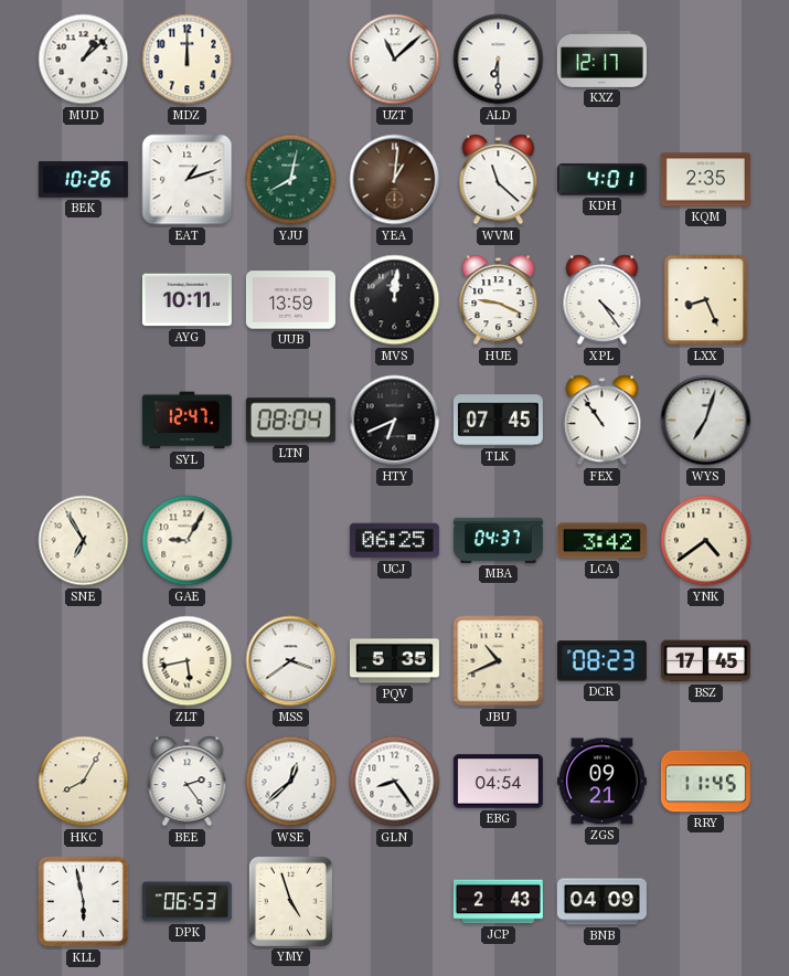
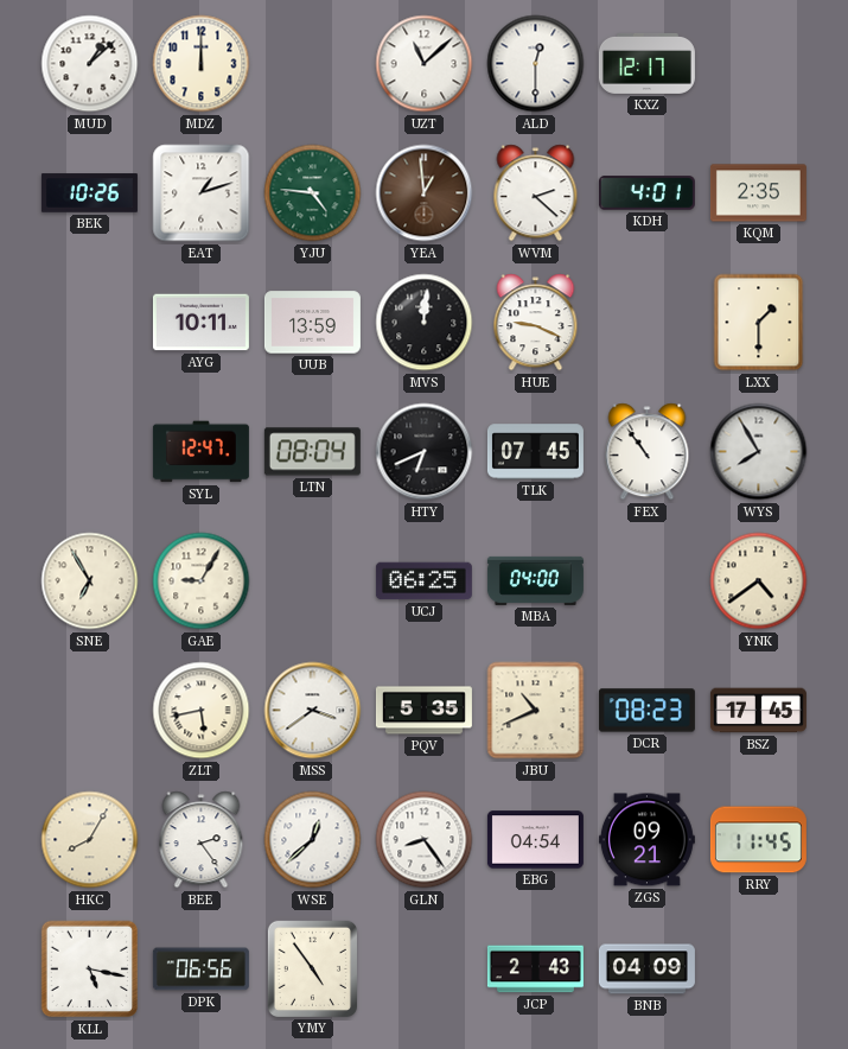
ALD: 6:30 -> 12:30 (536, 64)
YJU: 8:02 -> 4:46 (313, 193)
YEA: 1:01 -> 12:59 (425, 193)
WVM: 11:22 -> 2:22 (536, 193)
XPL: 4:24 -> none (603, 300)
LXX: 8:26 -> 1:30 (759, 323)
WYS: 7:03 -> 7:55 (759, 452)
MBA: 04:37 -> 04:00 (535, 580)
LCA: 3:42 -> none (601, 541)
KLL: 5:58 -> 5:17 (90, 969)
DPK: 06:53 -> 06:56 (200, 969)
YMY: 4:57 -> 4:54 (312, 968)
